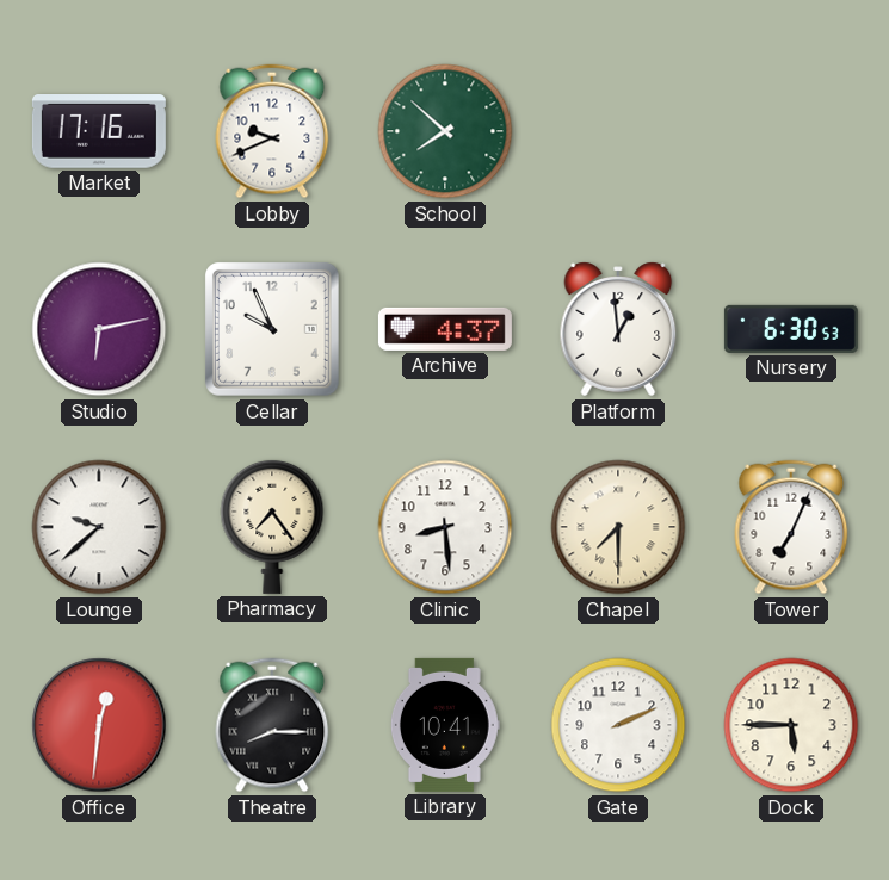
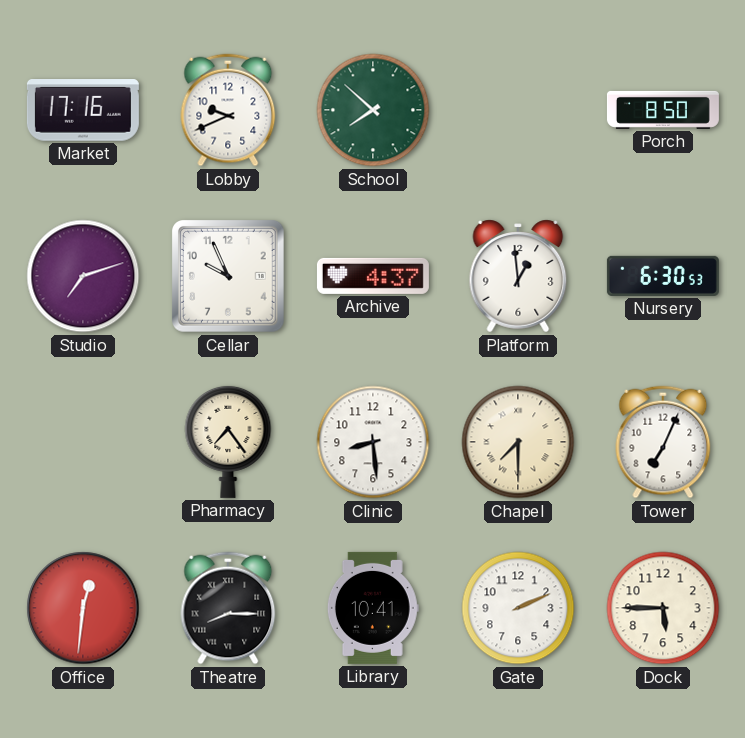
Porch: none -> 8:50 (663, 110)
Studio: 6:13 -> 7:12 (83, 276)
Lounge: 9:38 -> none (99, 527)
